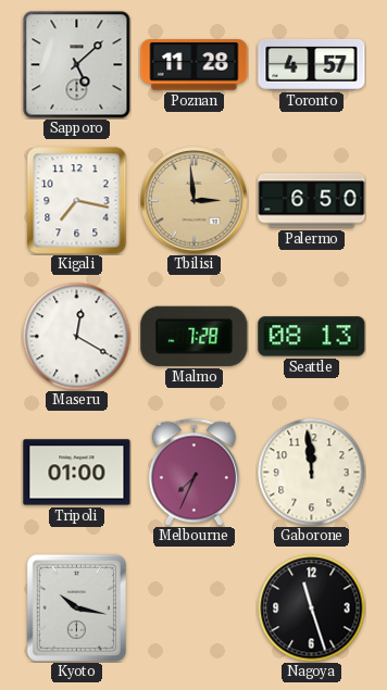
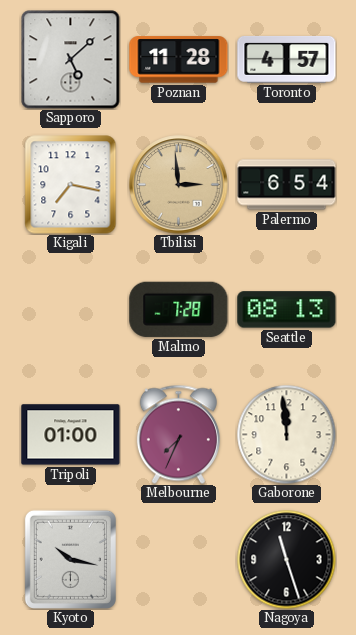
Palermo: 6:50 -> 6:54 (287, 185)
Maseru: 12:20 -> none (77, 337)
